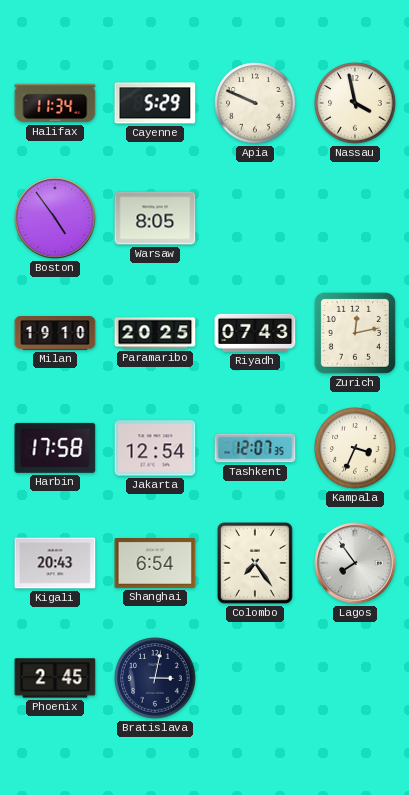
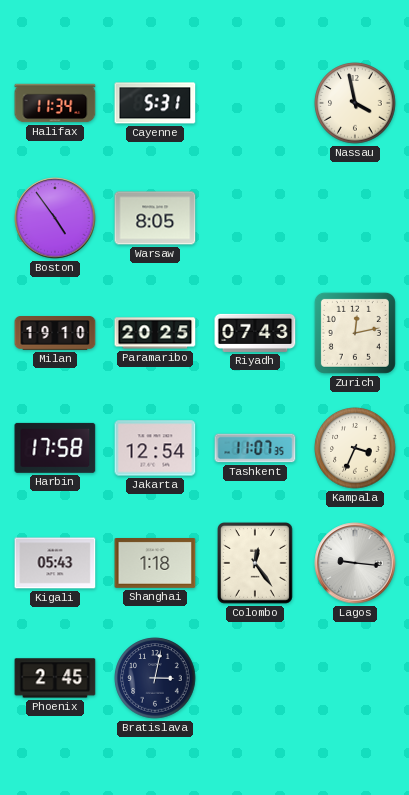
Cayenne: 5:29 -> 5:31 (155, 103)
Apia: 9:49 -> none (255, 103)
Tashkent: 12:07 -> 11:07 (255, 448)
Kigali: 20:43 -> 05:43 (55, 563)
Shanghai: 6:54 -> 1:18 (155, 564)
Colombo: 7:24 -> 12:24 (256, 564)
Lagos: 7:54 -> 9:16 (355, 563)
